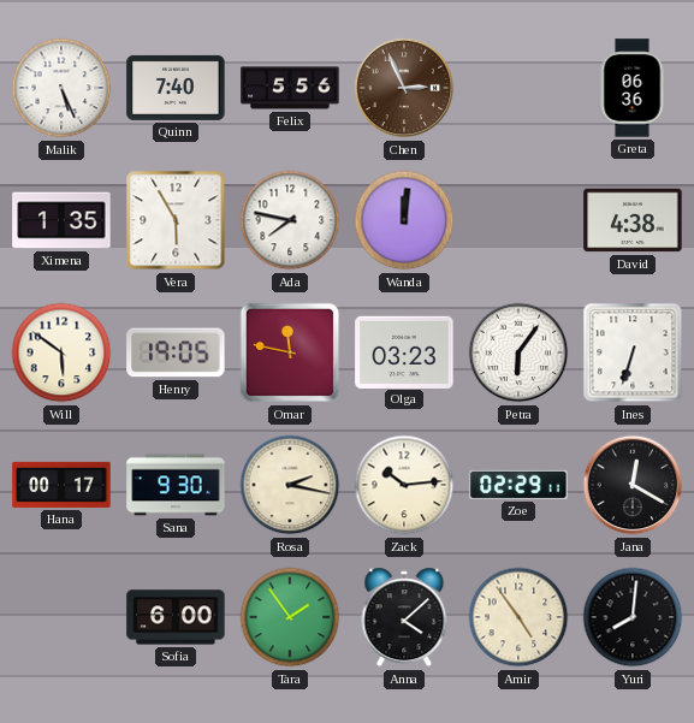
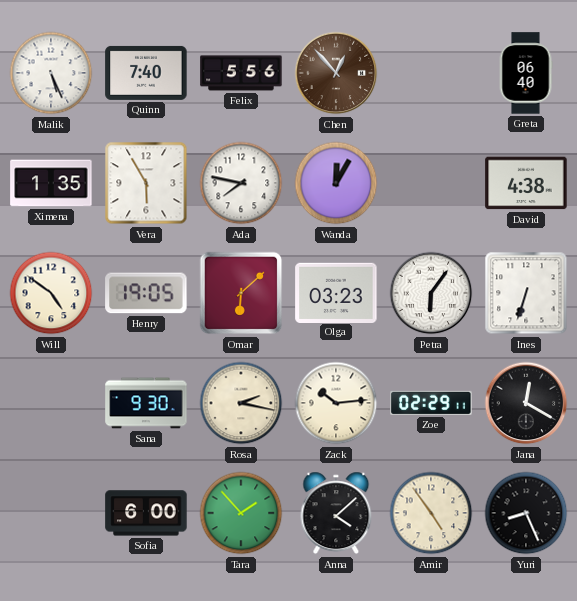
Chen: 2:56 -> 12:53 (336, 73)
Greta: 06:36 -> 06:40 (526, 73)
Wanda: 12:01 -> 12:05 (336, 183)
Will: 5:51 -> 4:51 (51, 293)
Omar: 11:47 -> 6:08 (241, 293)
Hana: 00:17 -> none (61, 485)
Tara: 1:54 -> 1:53 (241, 513)
Yuri: 8:01 -> 8:26 (526, 513)
